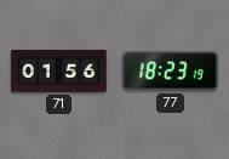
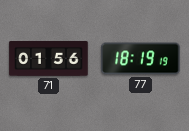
77: 18:23 -> 18:19 (141, 59)
